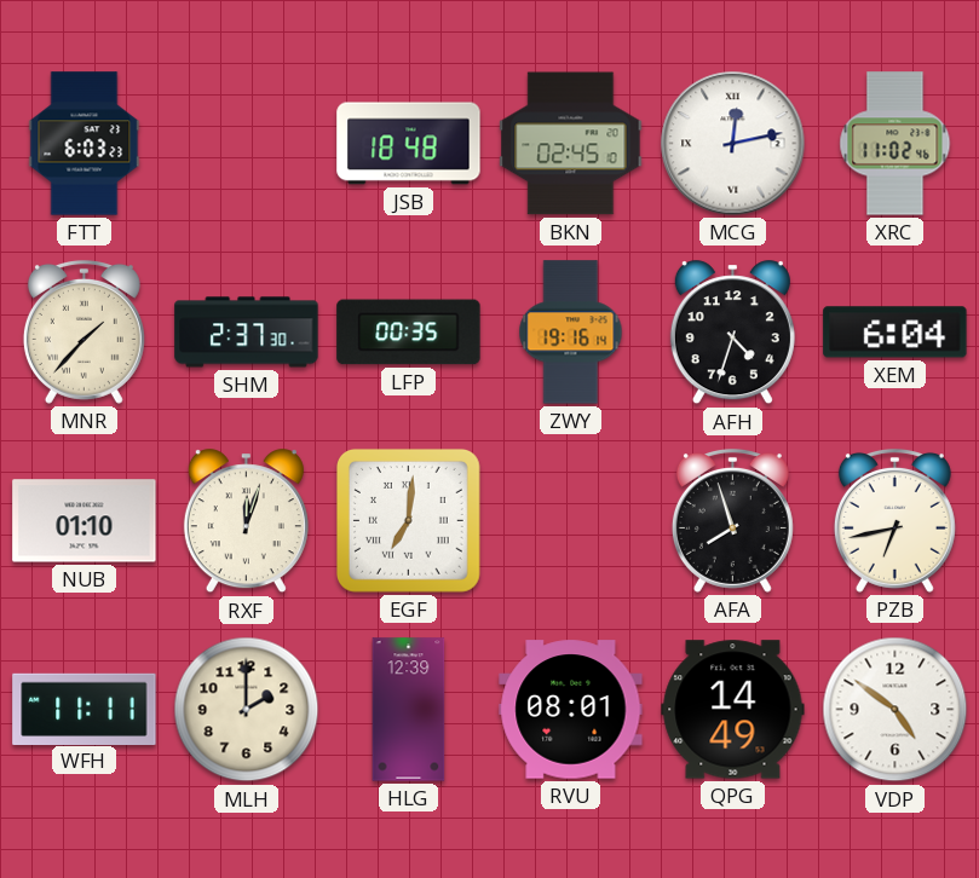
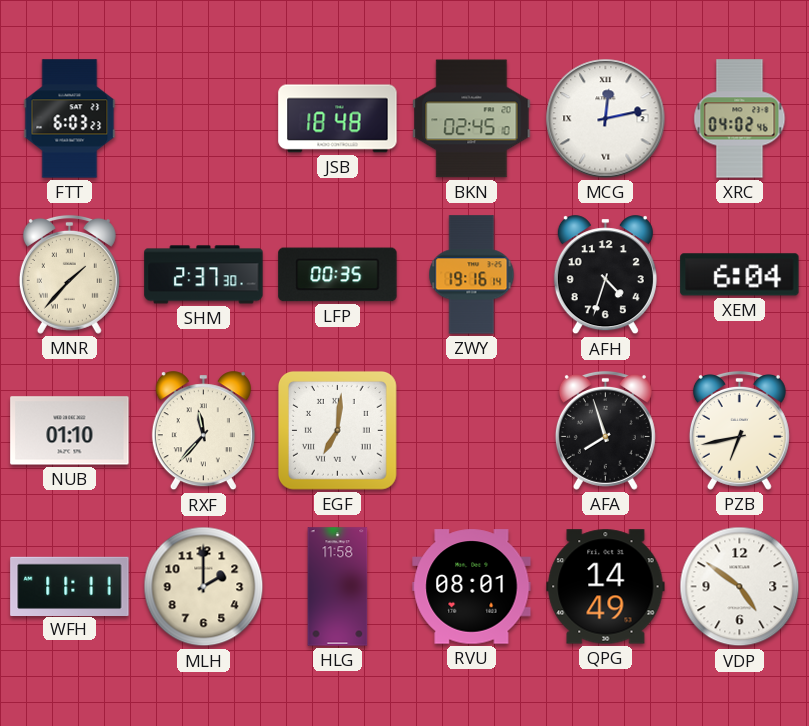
XRC: 11:02 -> 04:02 (740, 119)
RXF: 12:03 -> 11:37 (203, 431)
HLG: 12:39 -> 11:58 (338, 587)
